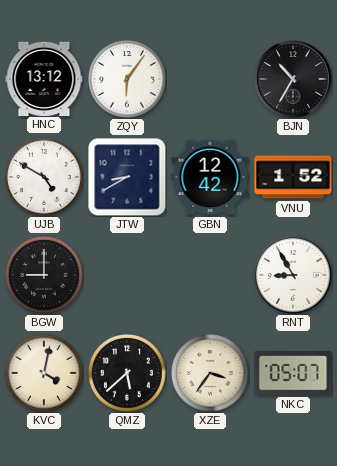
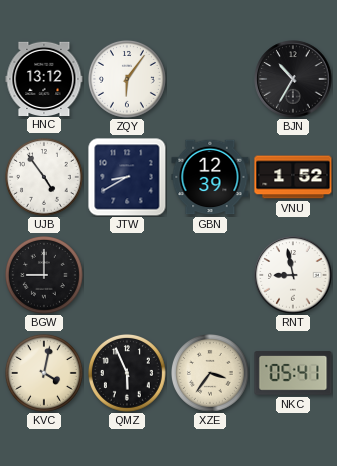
UJB: 4:50 -> 4:54 (45, 178)
GBN: 12:42 -> 12:39 (210, 177)
RNT: 8:55 -> 8:58 (293, 275)
QMZ: 5:38 -> 5:56 (128, 374)
NKC: 05:07 -> 05:41 (293, 373)
